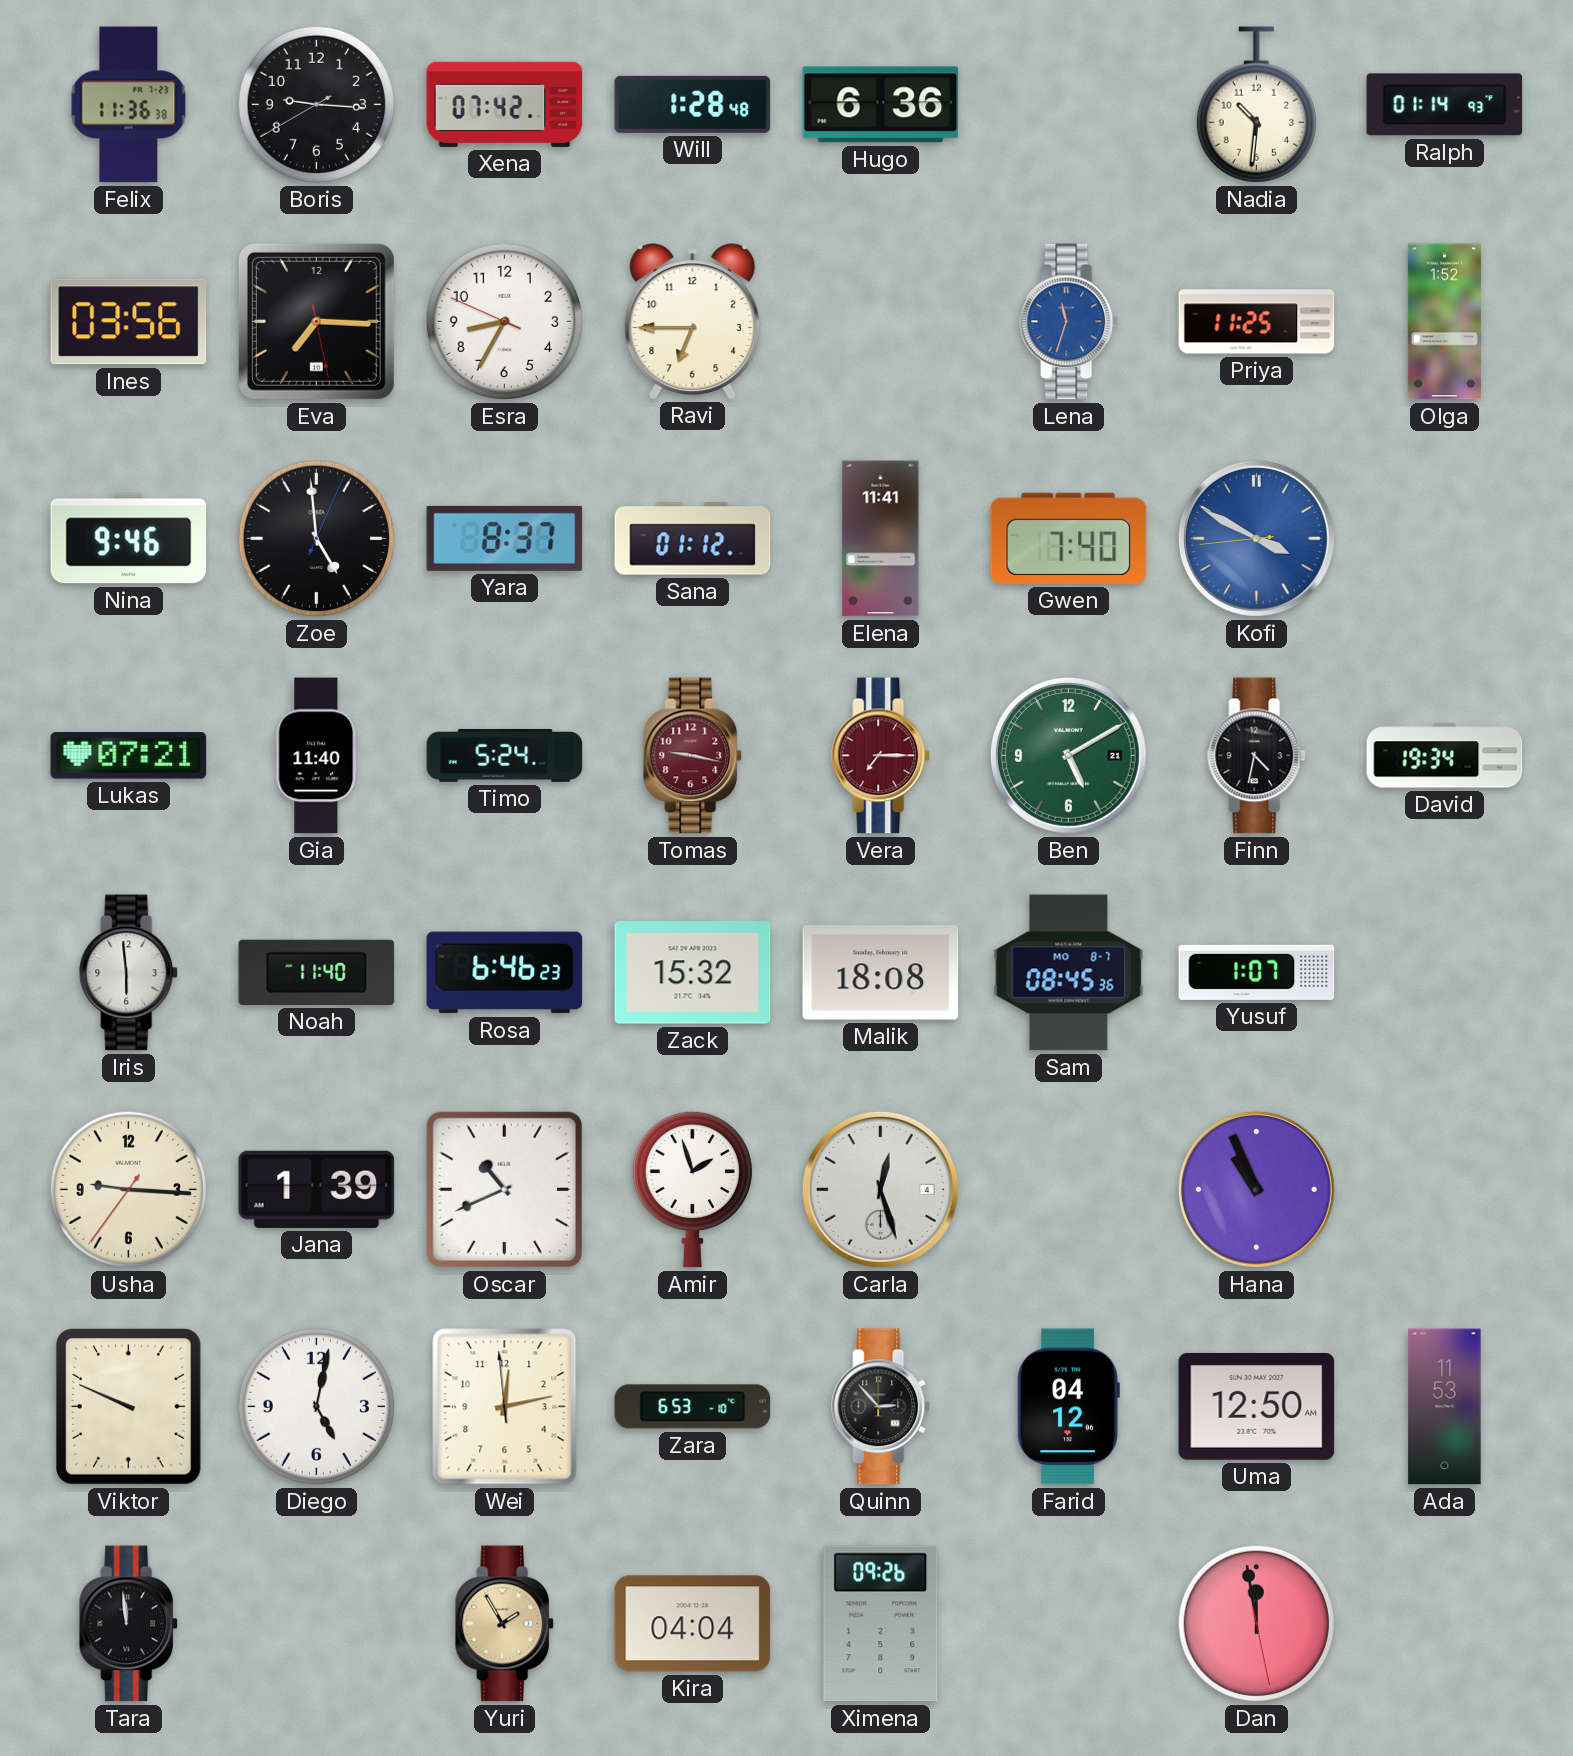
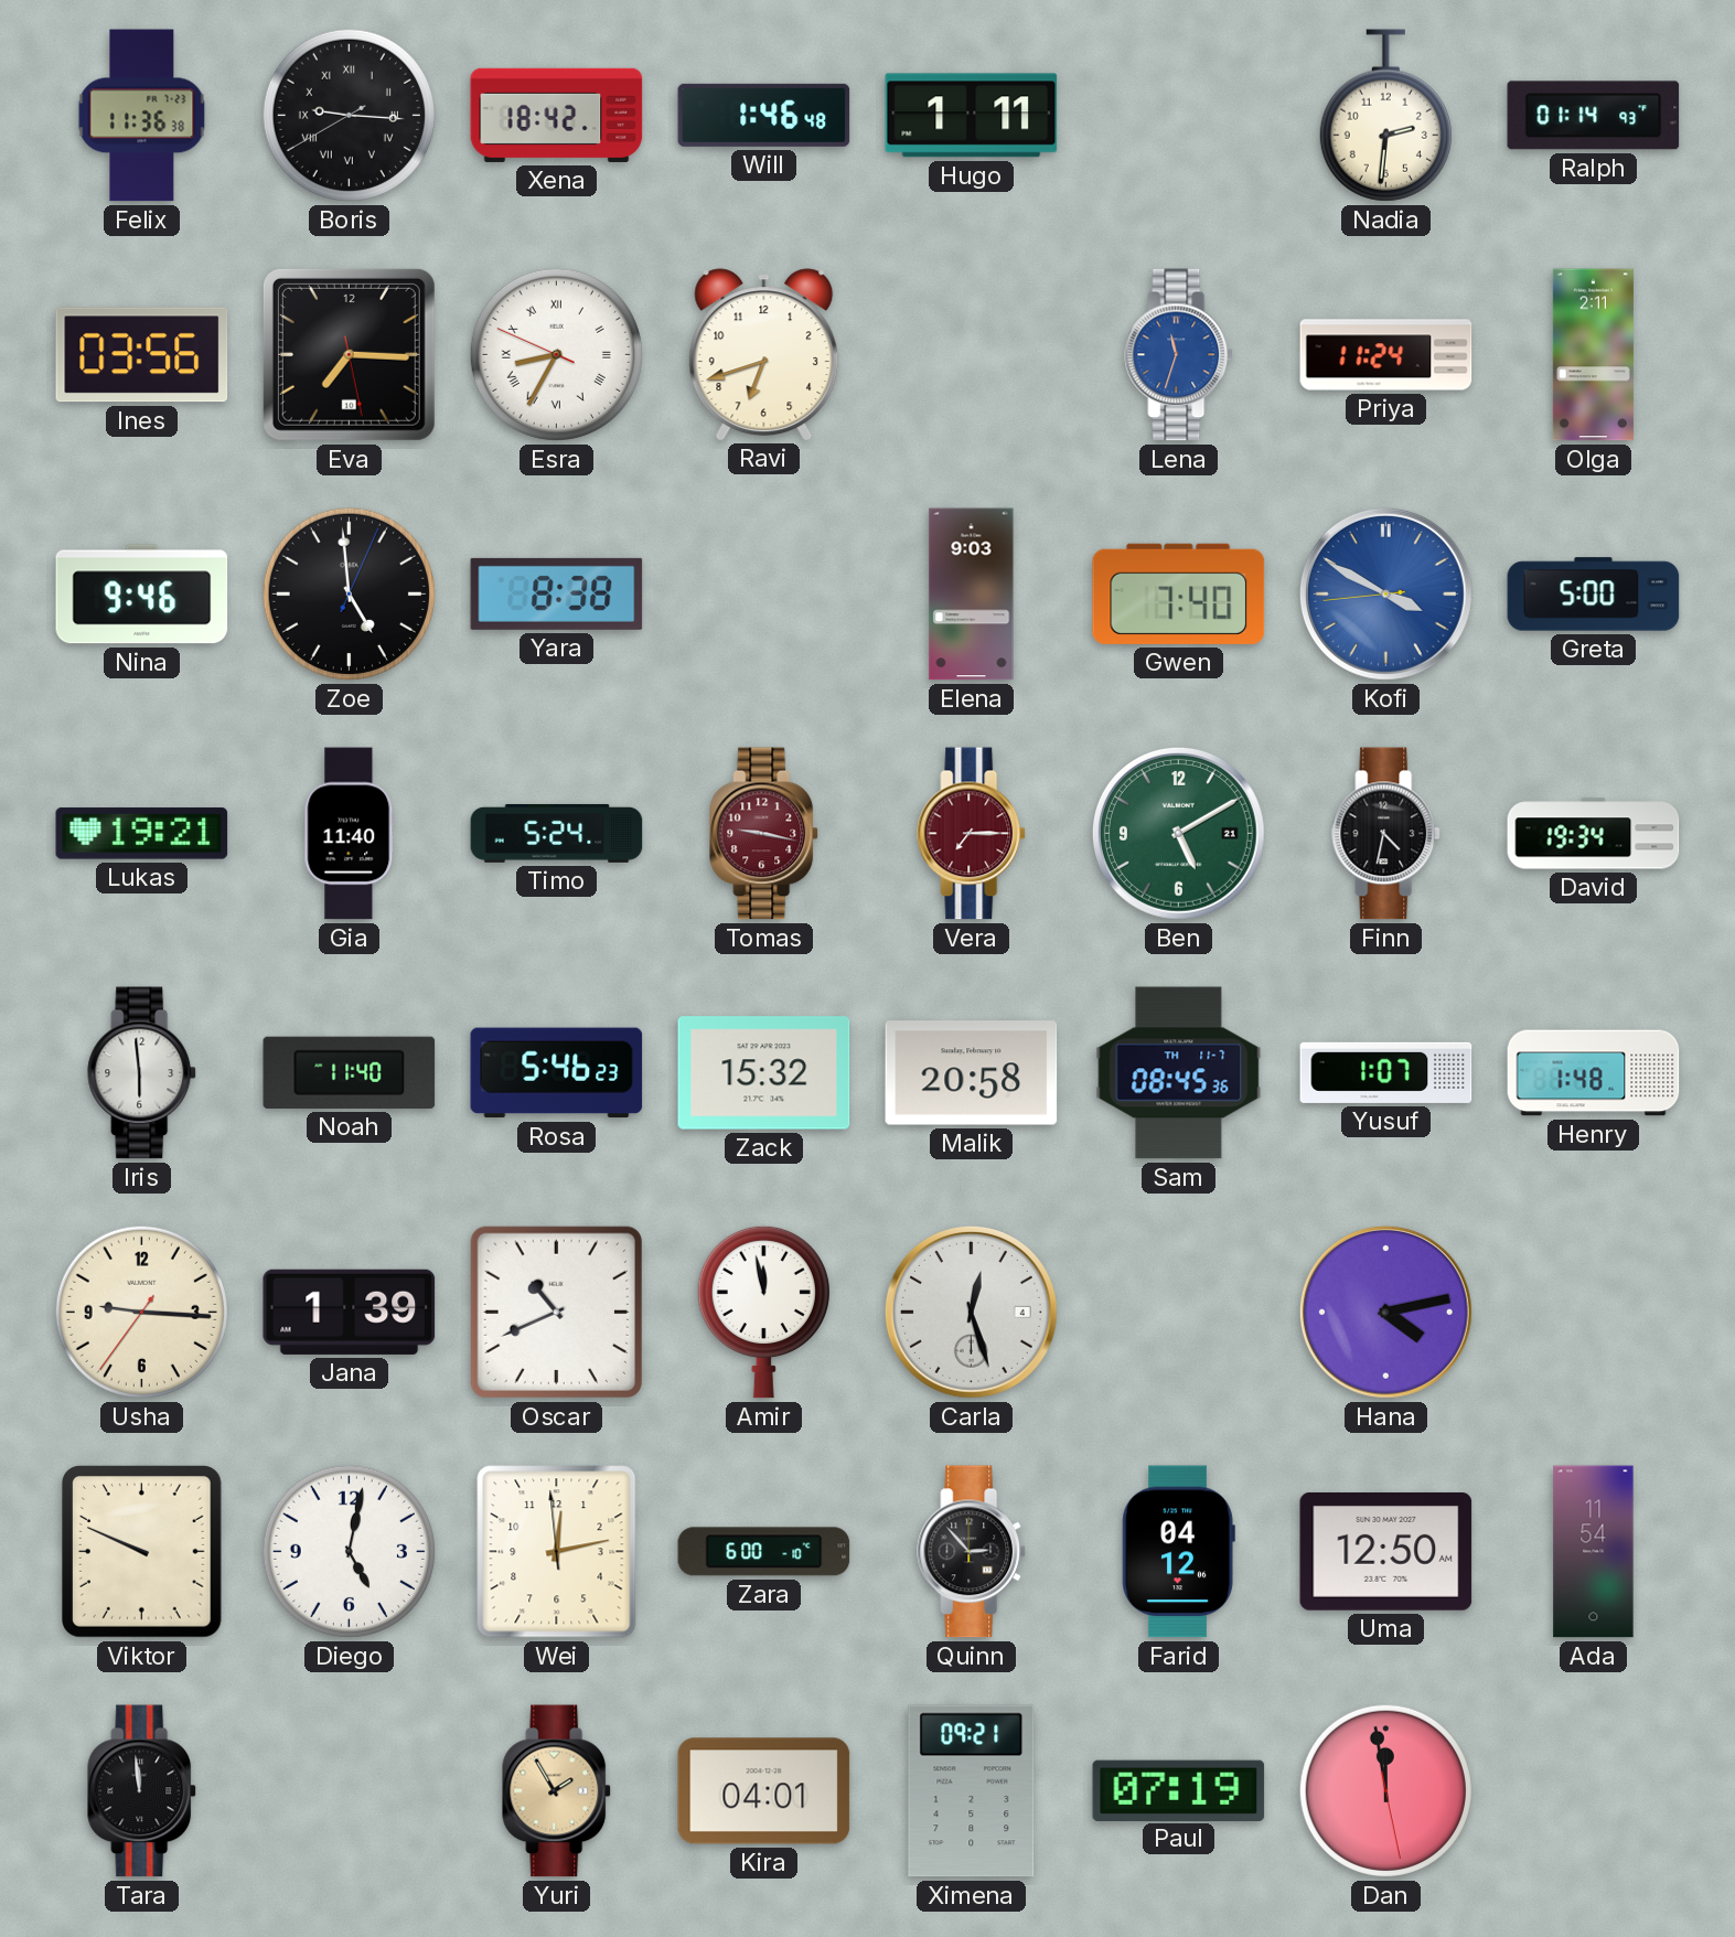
Boris numerals: Arabic -> Roman (349, 115)
Xena: 07:42 -> 18:42 (557, 115)
Will: 1:28 -> 1:46 (764, 115)
Hugo: 6:36 -> 1:11 (972, 116)
Nadia: 10:31 -> 2:31 (1385, 116)
Esra numerals: Arabic -> Roman (556, 354)
Ravi: 6:45 -> 6:42 (764, 354)
Priya: 11:25 -> 11:24 (1386, 355)
Olga: 1:52 -> 2:11 (1593, 355)
Yara: 8:37 -> 8:38 (557, 593)
Sana: 01:12 -> none (693, 539)
Elena: 11:41 -> 9:03 (972, 595)
Greta: none -> 5:00 (1594, 595)
Lukas: 07:21 -> 19:21 (142, 834)
Rosa: 6:46 -> 5:46 (557, 1073)
Malik: 18:08 -> 20:58 (972, 1073)
Sam date: MO 8-7 -> TH 11-7 (1179, 1073)
Henry: none -> 1:48 (1594, 1073)
Amir: 1:57 -> 11:58 (763, 1312)
Hana: 10:56 -> 4:13 (1385, 1312)
Zara: 6:53 -> 6:00 (764, 1552)
Ada: 11:53 -> 11:54 (1594, 1552)
Kira: 04:04 -> 04:01 (764, 1791)
Ximena: 09:26 -> 09:21 (972, 1791)
Paul: none -> 07:19 (1179, 1790)
